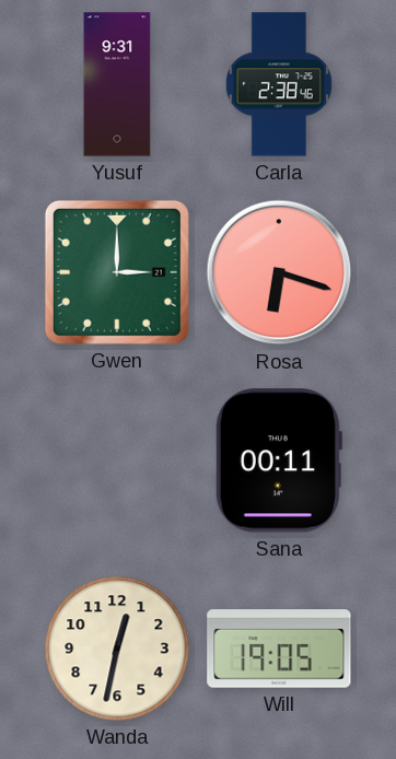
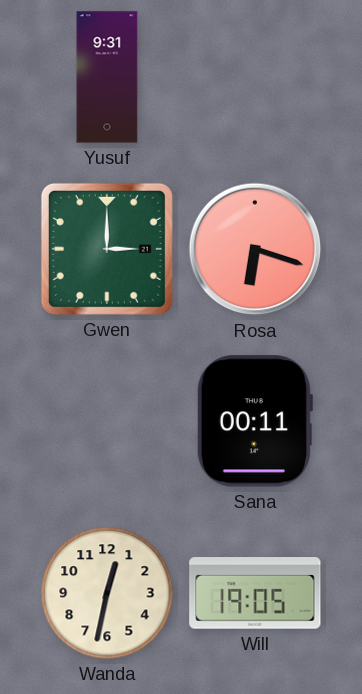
Carla: 2:38 -> none (279, 84)
